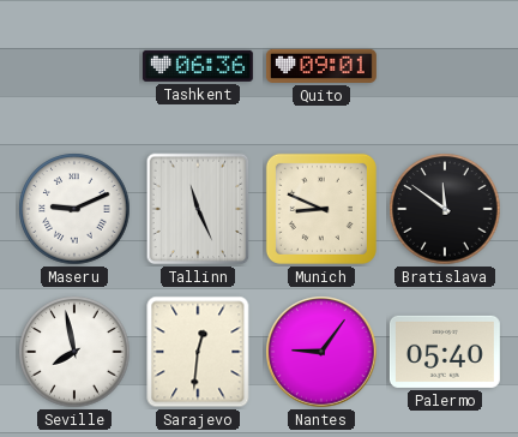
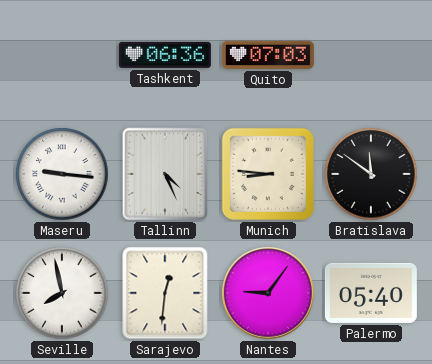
Quito: 09:01 -> 07:03 (268, 55)
Maseru: 9:11 -> 9:16 (62, 174)
Tallinn: 11:26 -> 4:26 (165, 174)
Munich: 8:49 -> 8:46 (268, 174)
